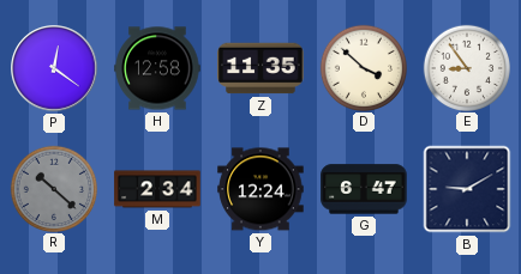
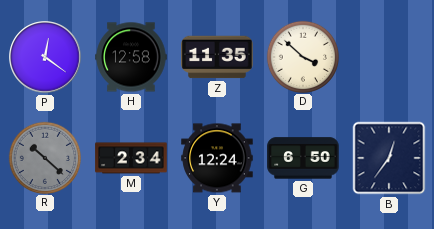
E: 8:54 -> none (466, 67)
G: 6:47 -> 6:50 (303, 158)
B: 9:10 -> 12:36 (389, 158)
